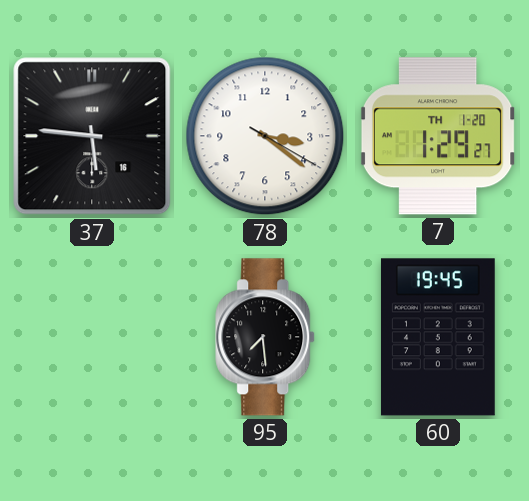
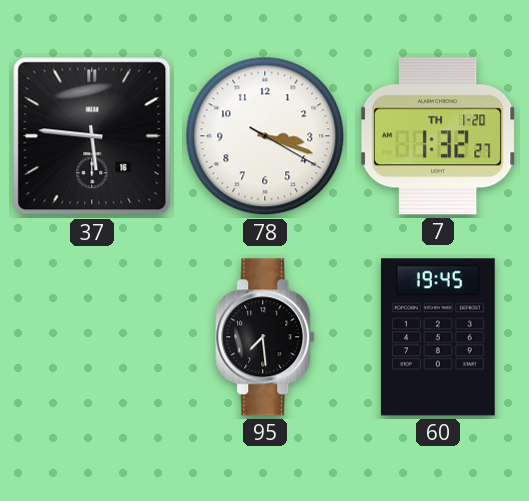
78: 3:21 -> 3:18 (265, 136)
7: 1:29 -> 1:32 (438, 136)
